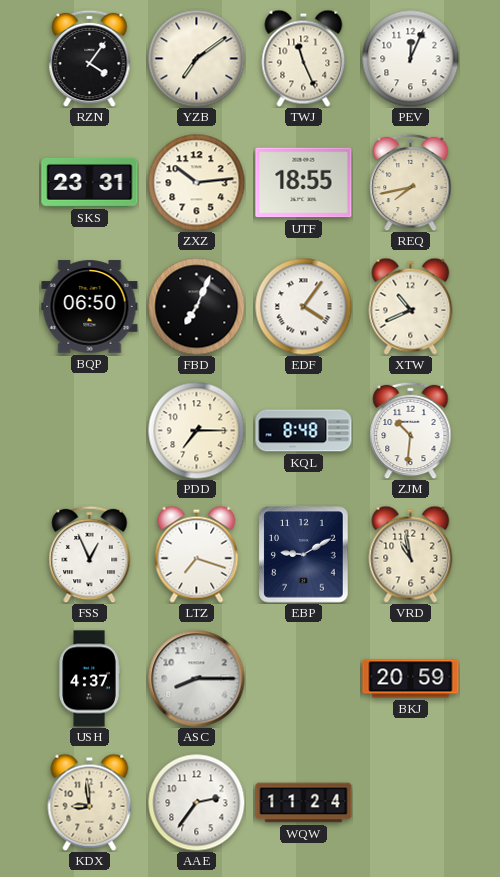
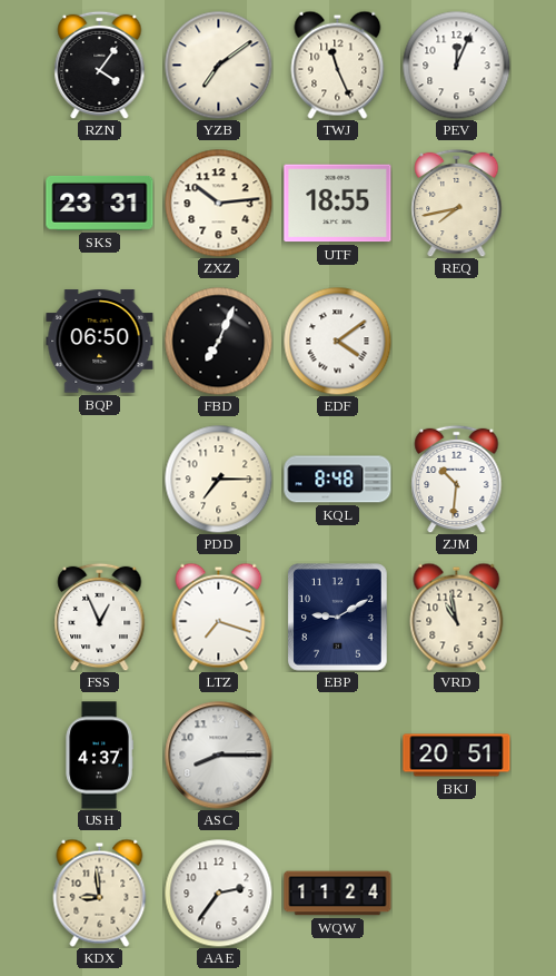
EDF: 4:06 -> 4:09 (337, 341)
XTW: 10:41 -> none (411, 306)
BKJ: 20:59 -> 20:51 (457, 756)
